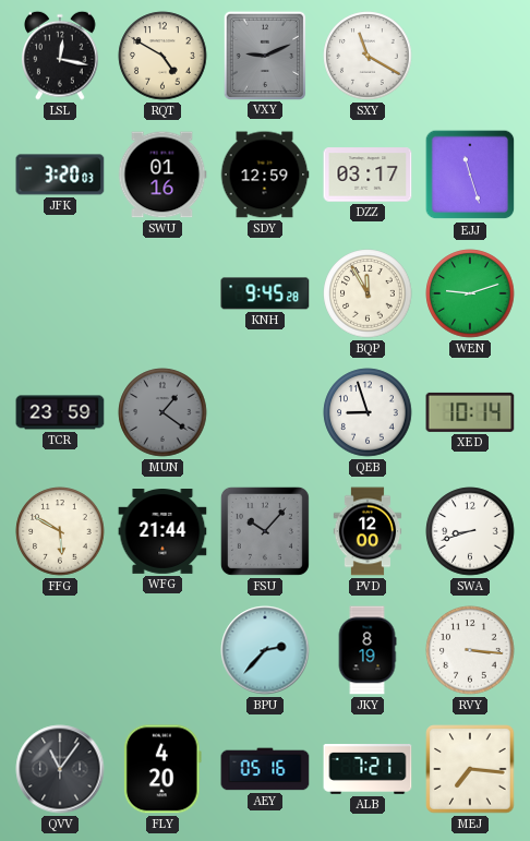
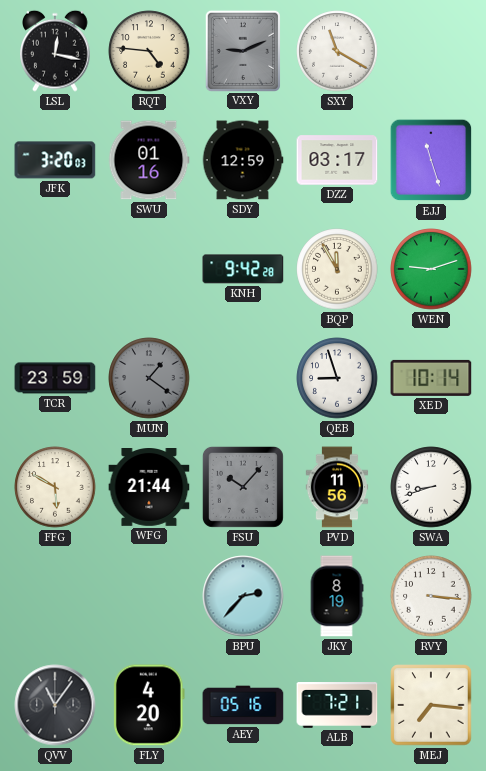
RQT: 4:50 -> 4:46 (149, 51)
KNH: 9:45 -> 9:42 (243, 269)
PVD: 12:00 -> 11:56 (337, 487)
